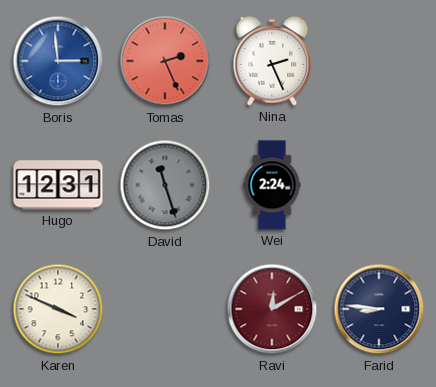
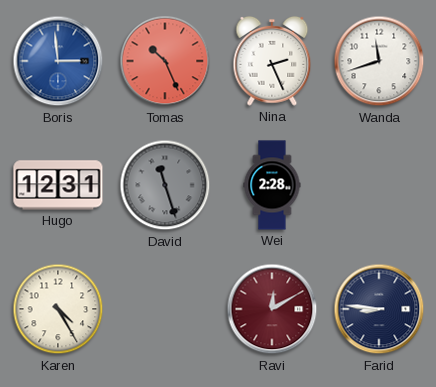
Tomas: 2:26 -> 10:26 (165, 61)
Wanda: none -> 11:42 (379, 61)
Wei: 2:24 -> 2:28 (272, 185)
Karen: 3:49 -> 4:25 (58, 309)
